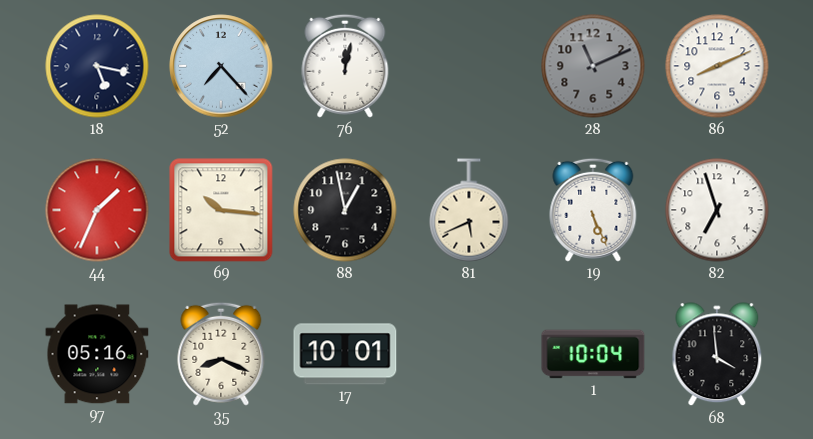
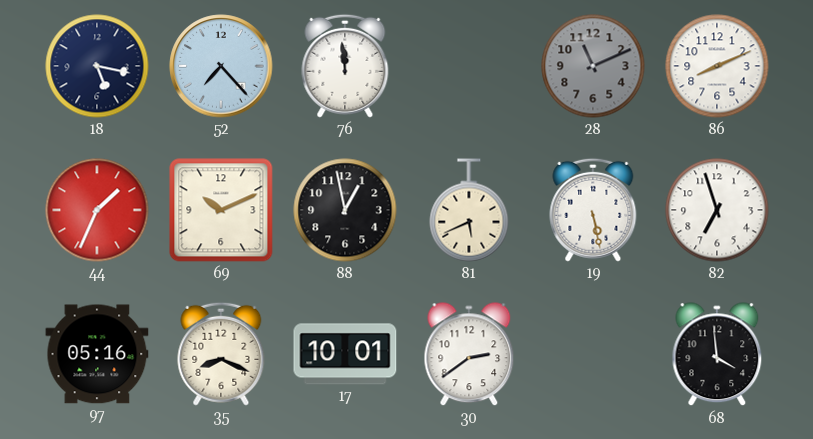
76: 12:02 -> 11:59 (345, 66)
69: 10:16 -> 10:11 (221, 210)
19: 5:26 -> 5:28 (593, 210)
30: none -> 2:39 (469, 355)
1: 10:04 -> none (593, 354)
